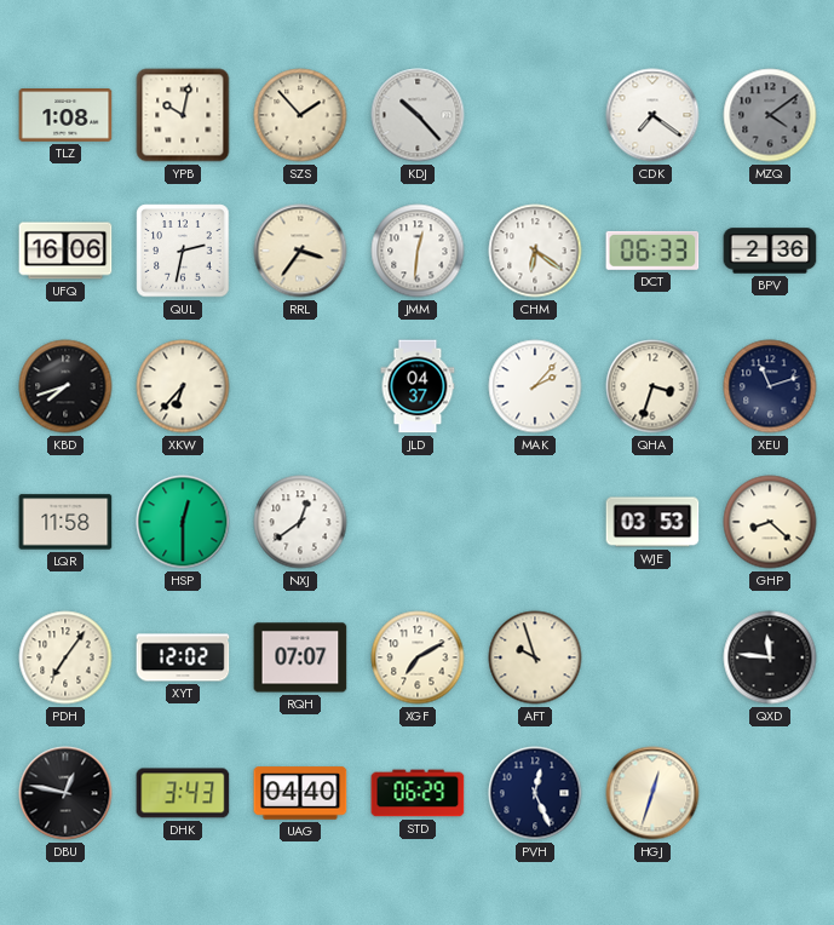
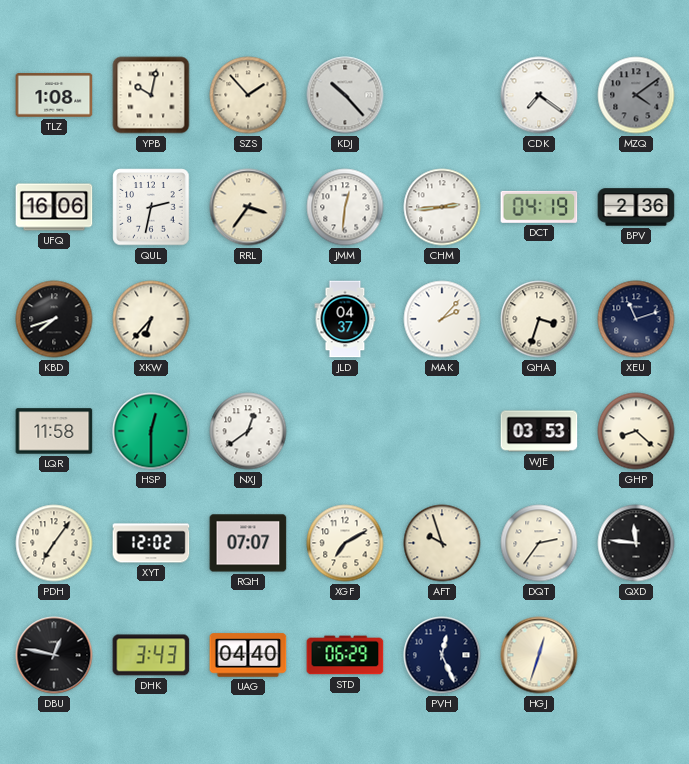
CHM: 6:21 -> 2:44 (442, 207)
DCT: 06:33 -> 04:19 (539, 207)
DQT: none -> 2:36 (539, 543)
